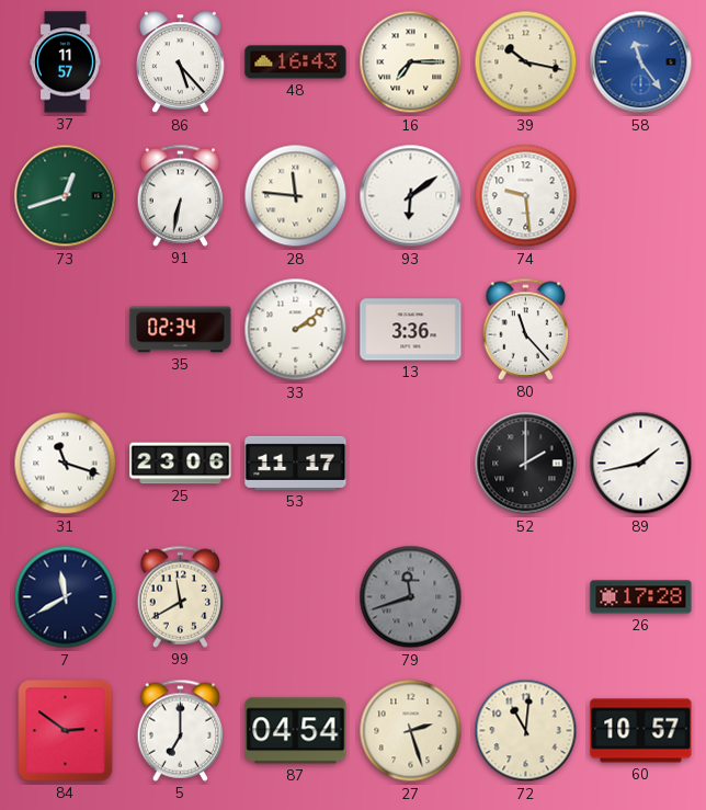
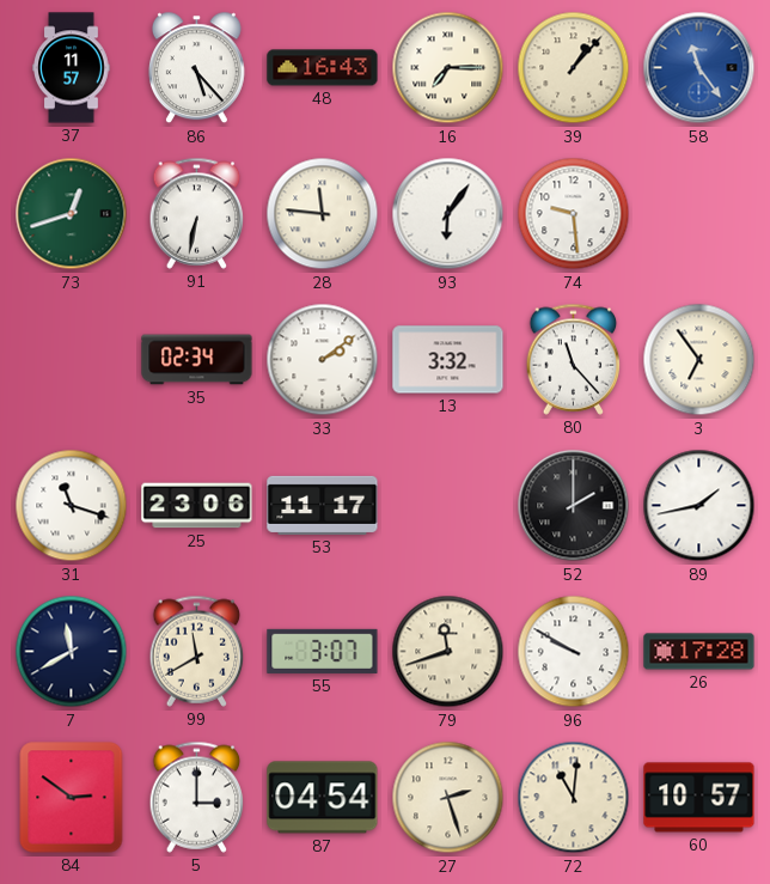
39: 10:17 -> 1:07 (574, 68)
93: 6:09 -> 6:06 (448, 214)
13: 3:36 -> 3:32 (448, 360)
3: none -> 6:54 (699, 360)
55: none -> 3:07 (323, 651)
79 dial: grey -> cream (448, 652)
96: none -> 9:50 (574, 652)
5: 7:00 -> 3:00 (197, 797)
